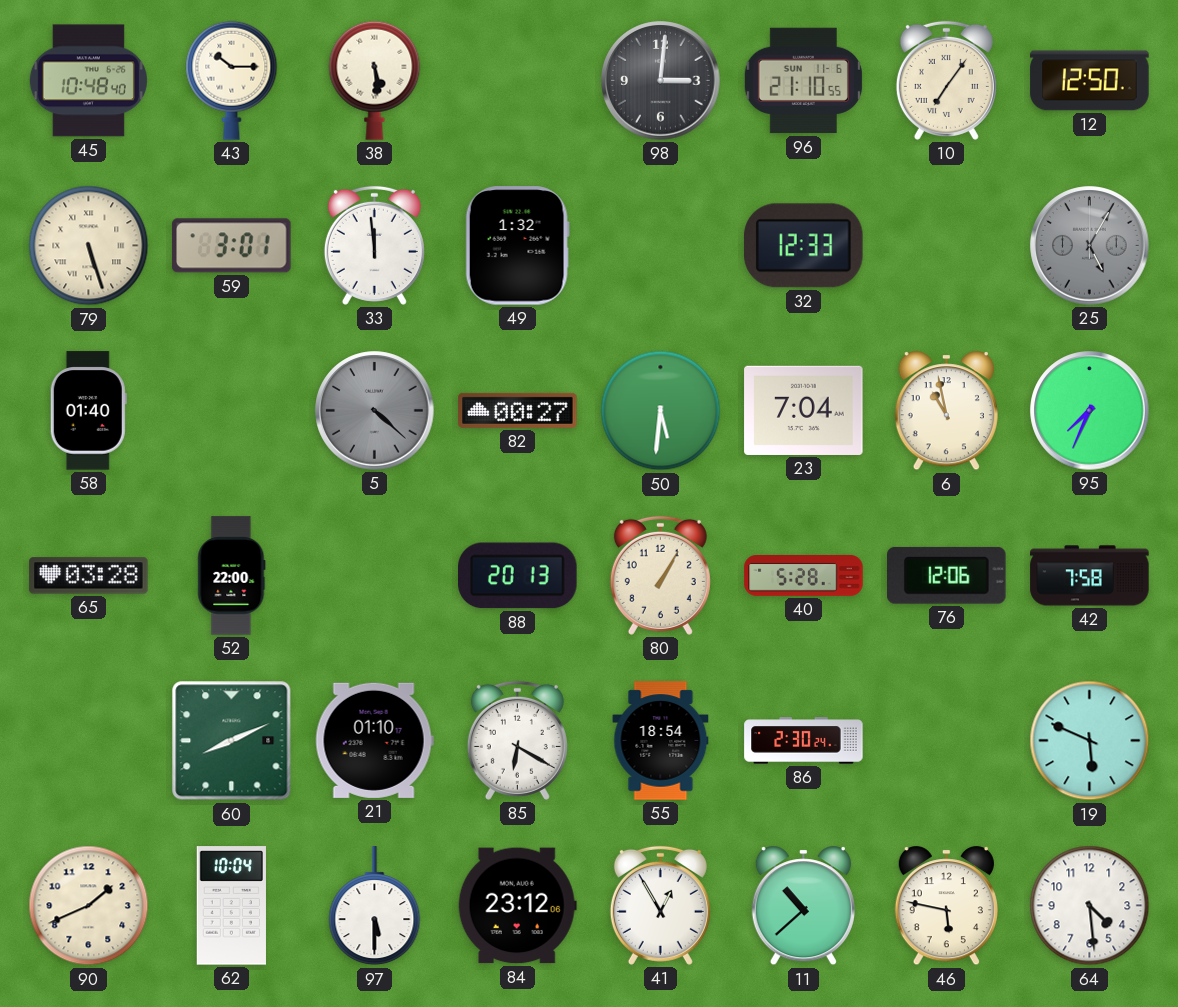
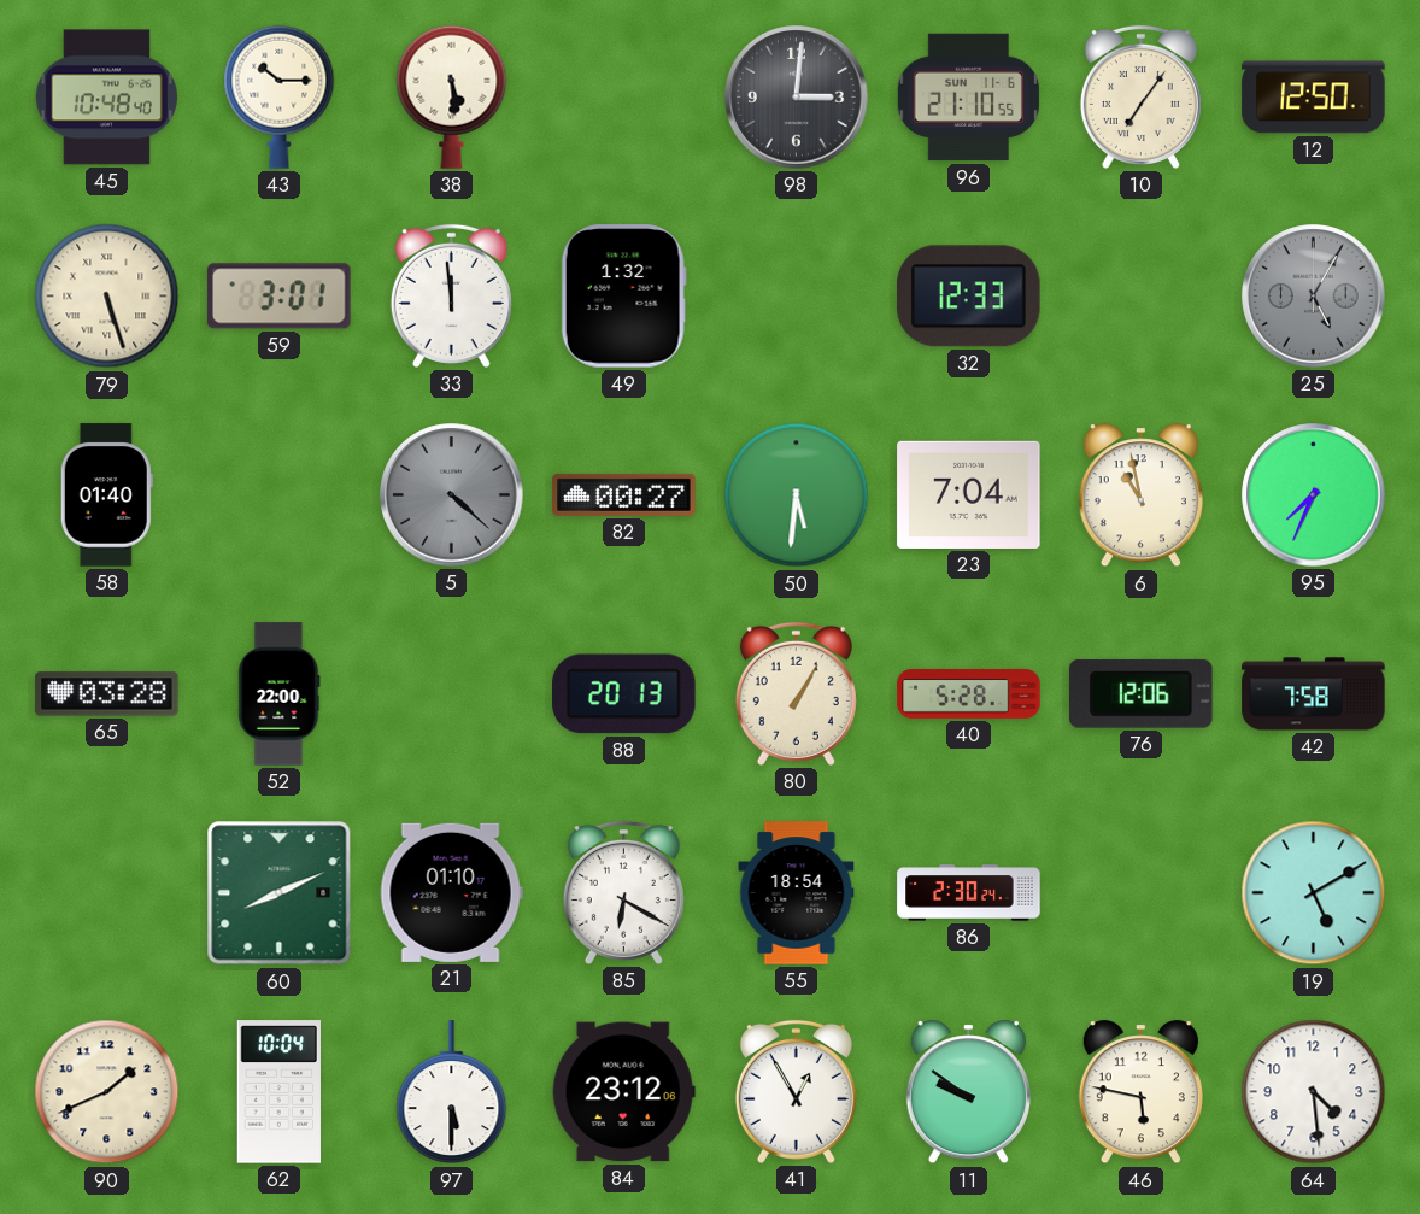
19: 5:49 -> 5:10 (1314, 893)
11: 10:38 -> 9:51 (968, 1092)
